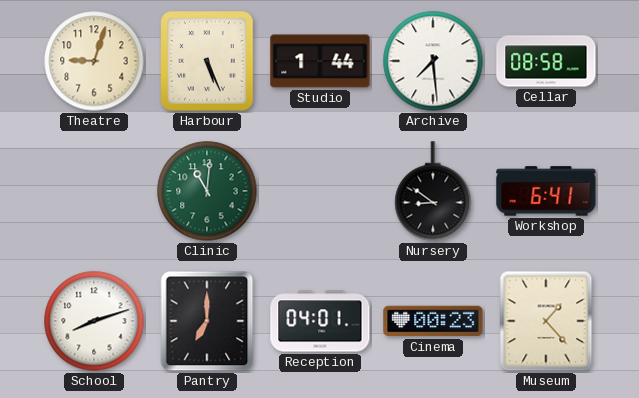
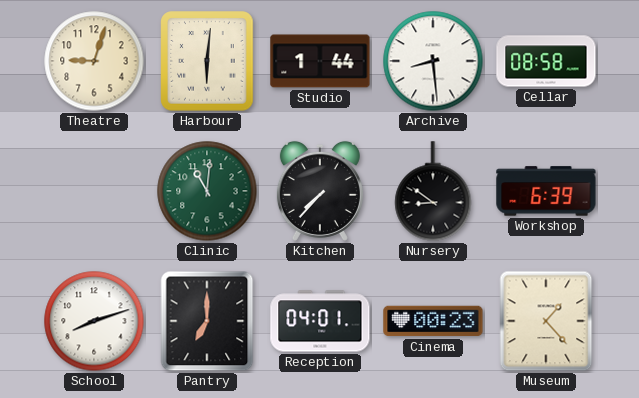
Harbour: 5:26 -> 6:01 (207, 61)
Archive: 7:29 -> 8:29 (433, 61)
Kitchen: none -> 7:37 (320, 191)
Workshop: 6:41 -> 6:39 (546, 191)
